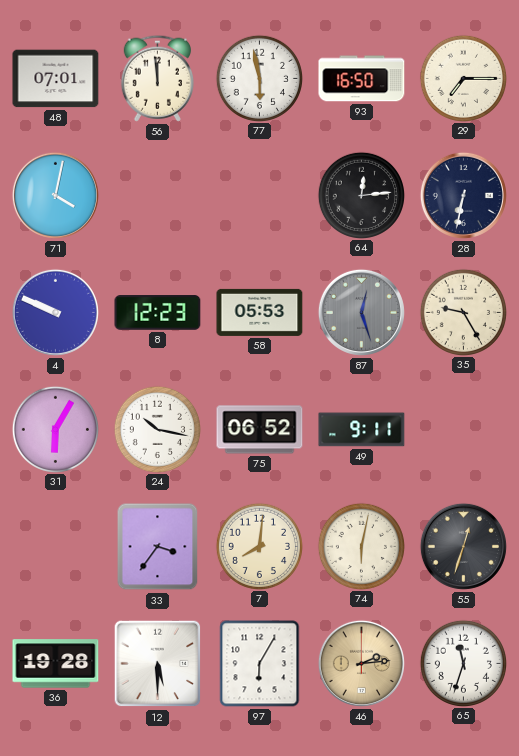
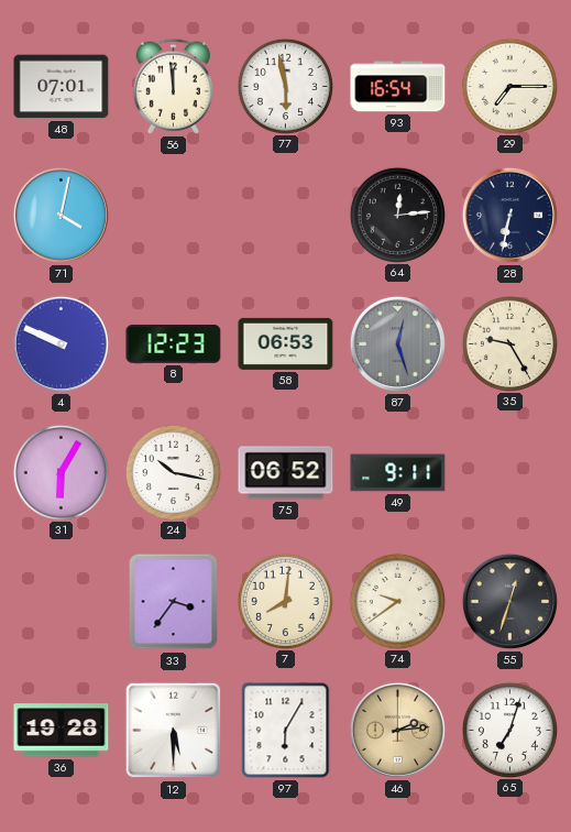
93: 16:50 -> 16:54 (398, 87)
58: 05:53 -> 06:53 (286, 343)
74: 6:02 -> 9:39 (397, 601)
65: 11:33 -> 7:03 (509, 730)
